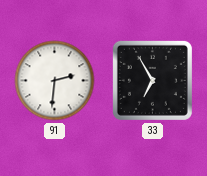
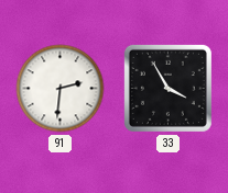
33: 6:55 -> 3:55 (167, 88)
